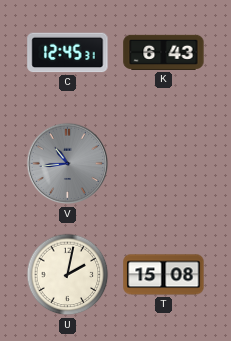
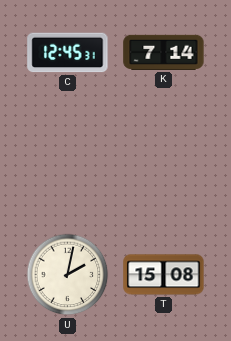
K: 6:43 -> 7:14 (164, 52)
V: 10:44 -> none (68, 164)
